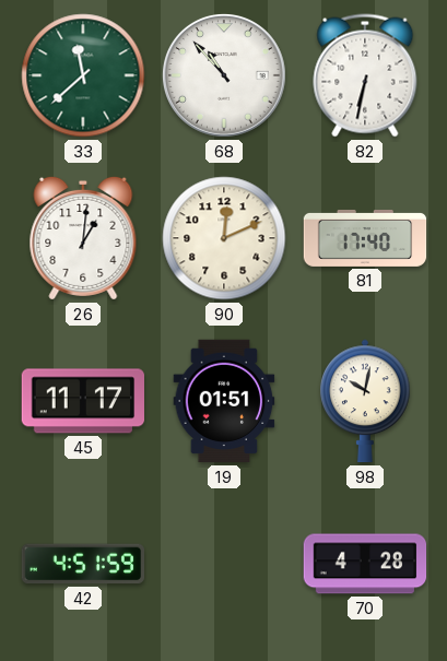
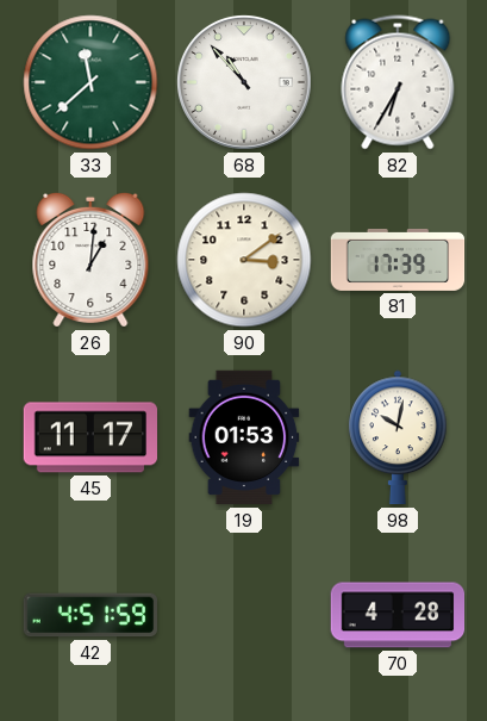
82: 6:32 -> 6:35 (398, 82)
90: 12:11 -> 3:09 (244, 260)
81: 17:40 -> 17:39 (398, 260)
19: 01:51 -> 01:53 (244, 437)
